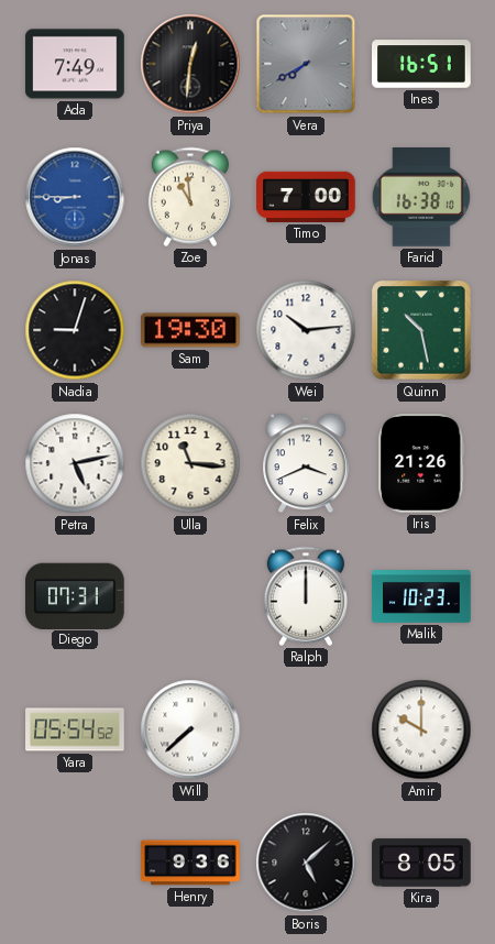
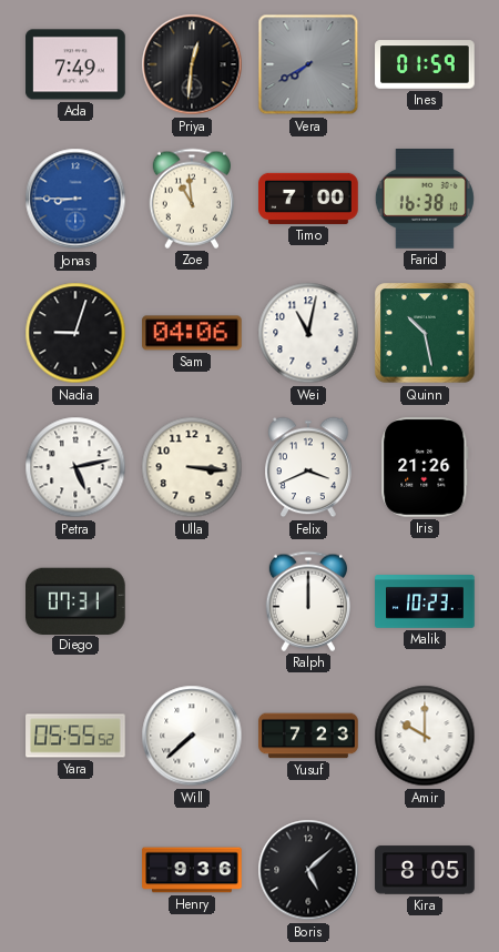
Ines: 16:51 -> 01:59 (425, 64)
Sam: 19:30 -> 04:06 (192, 333)
Wei: 10:14 -> 11:02 (308, 333)
Ulla: 11:16 -> 3:16 (192, 467)
Yara: 05:54 -> 05:55 (75, 736)
Yusuf: none -> 7:23 (308, 736)
